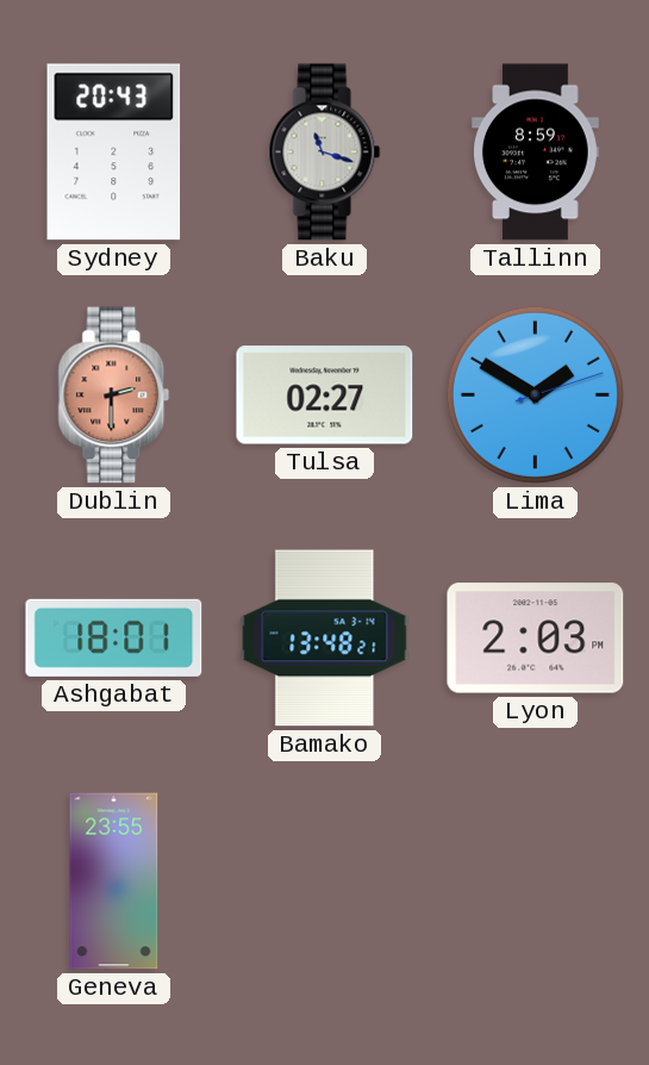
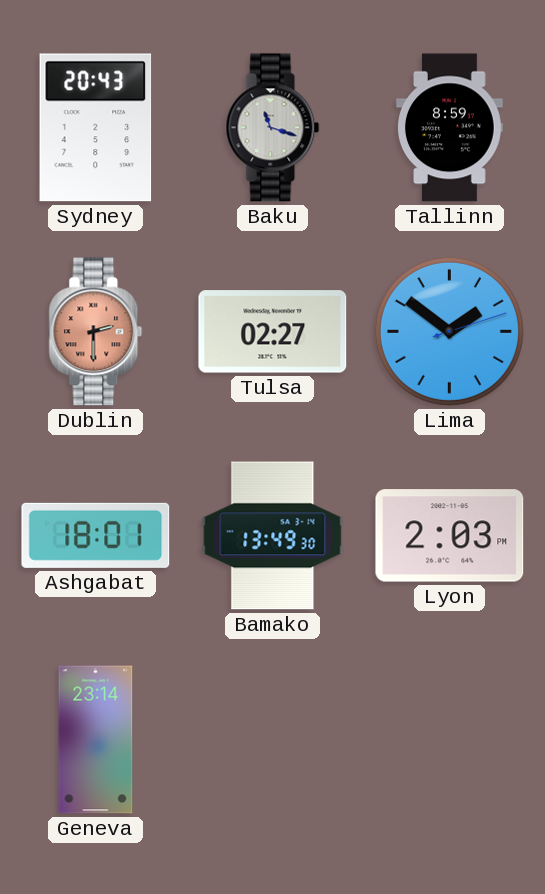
Lima: 1:50 -> 1:51 (449, 331)
Bamako: 13:48 -> 13:49 (273, 536)
Geneva: 23:55 -> 23:14 (96, 740)
